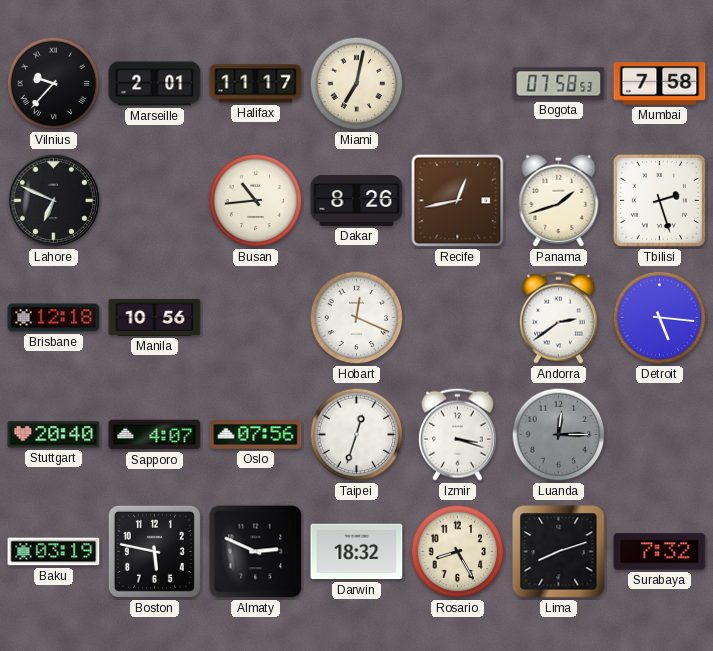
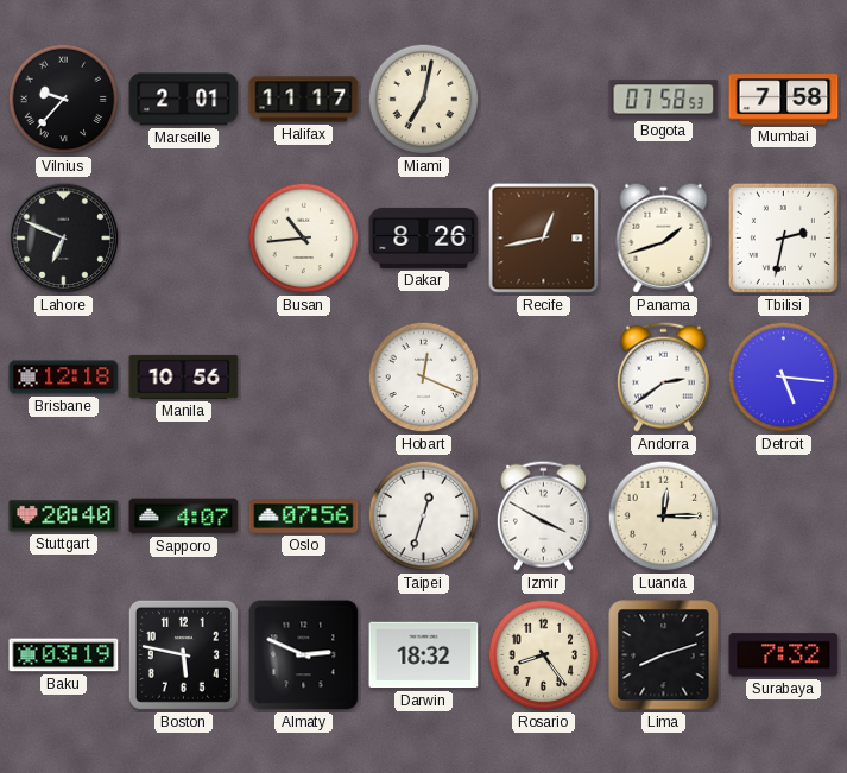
Tbilisi: 2:27 -> 2:32 (783, 237)
Izmir: 3:18 -> 3:50 (543, 515)
Luanda dial: grey -> cream (664, 517)
Rosario: 8:25 -> 8:24 (544, 655)
